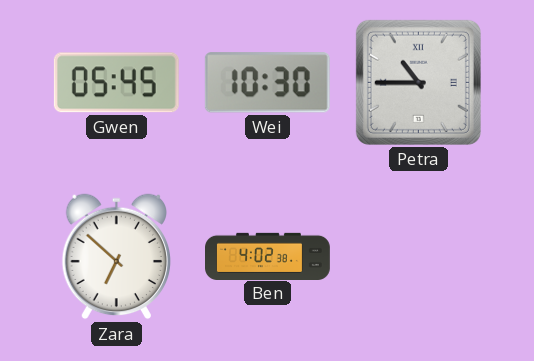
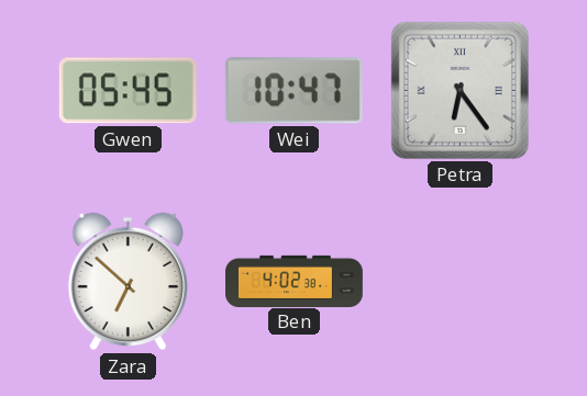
Wei: 10:30 -> 10:47 (293, 91)
Petra: 10:45 -> 6:24 (459, 90)
